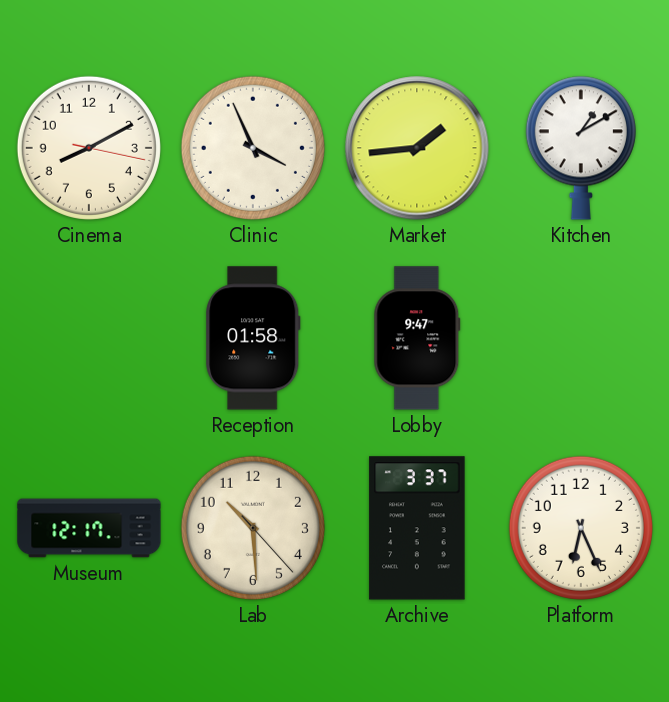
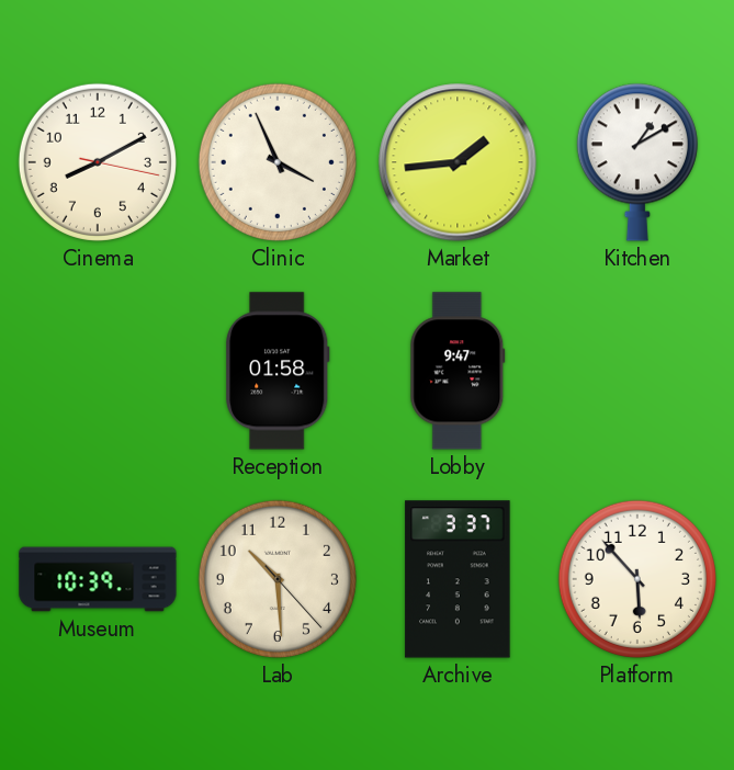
Museum: 12:17 -> 10:39 (98, 579)
Platform: 6:26 -> 5:53 (637, 579)
